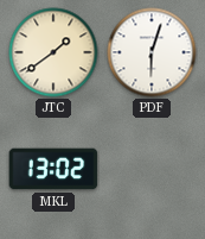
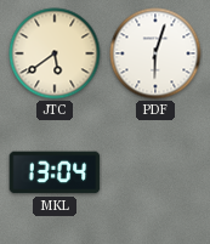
JTC: 1:39 -> 5:39 (55, 53)
MKL: 13:02 -> 13:04 (55, 172)
